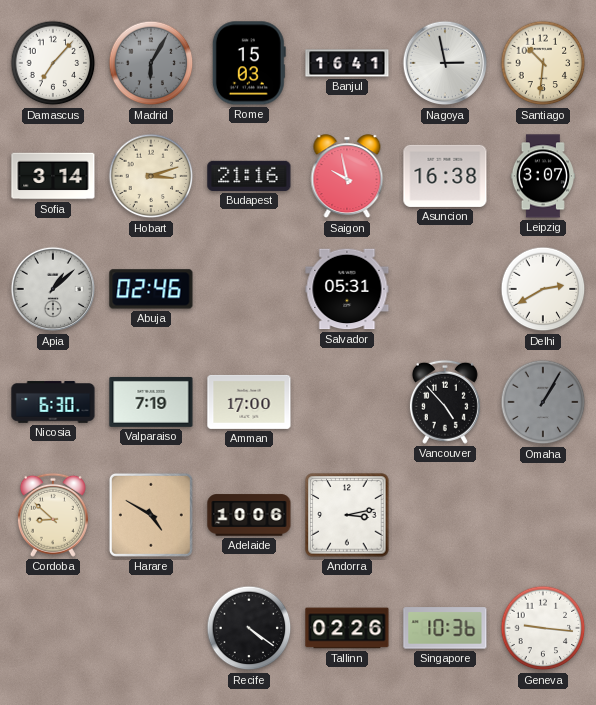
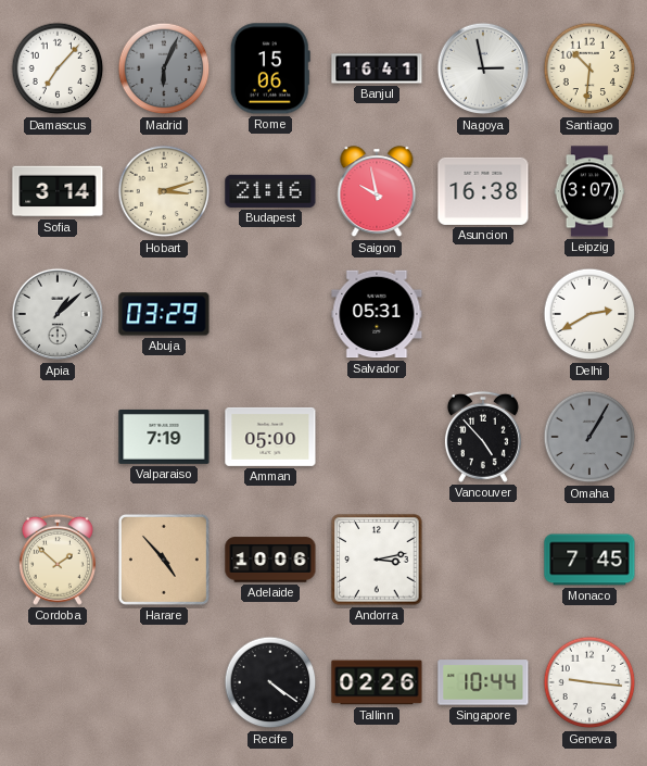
Madrid: 6:05 -> 6:04 (164, 68)
Rome: 15:03 -> 15:06 (270, 68)
Abuja: 02:46 -> 03:29 (164, 314)
Nicosia: 6:30 -> none (53, 402)
Amman: 17:00 -> 05:00 (270, 437)
Cordoba: 8:52 -> 1:52 (58, 560)
Harare: 4:50 -> 4:53 (164, 560)
Monaco: none -> 7:45 (589, 560)
Singapore: 10:36 -> 10:44 (483, 682)
